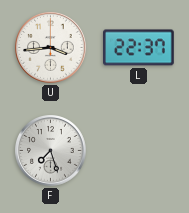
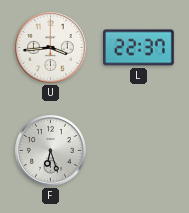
F: 7:27 -> 6:27 (51, 151)
